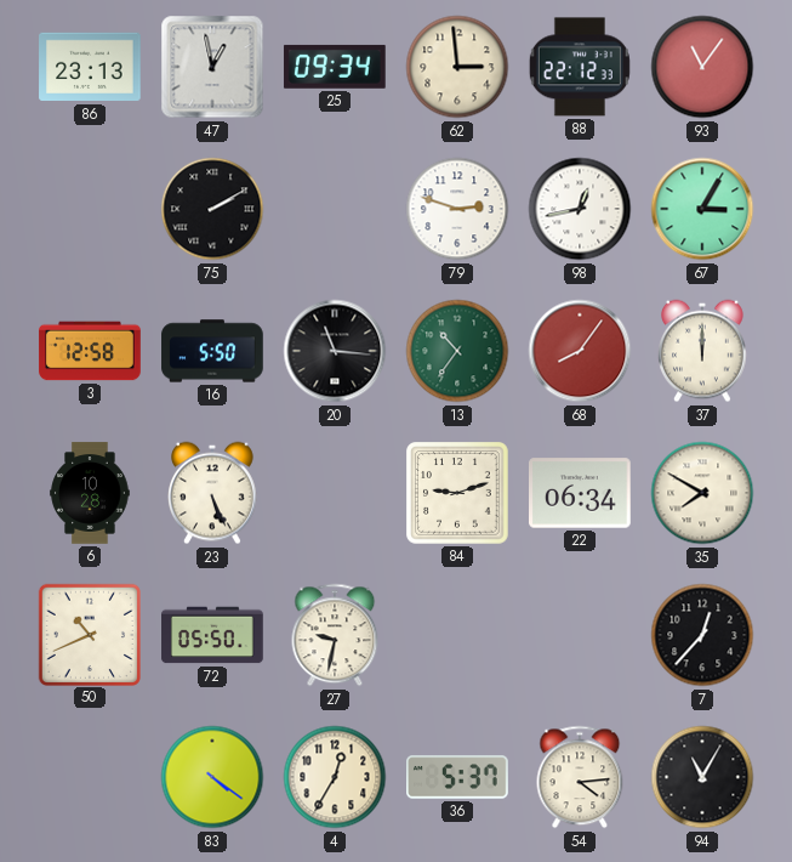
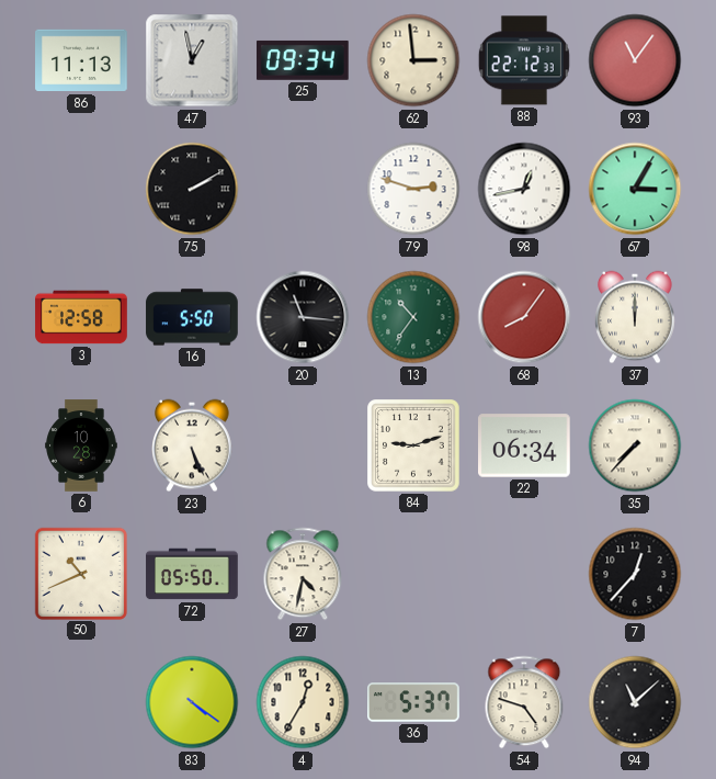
86: 23:13 -> 11:13 (81, 60)
35: 7:50 -> 7:37 (635, 445)
27: 9:32 -> 4:32 (303, 574)
54: 4:14 -> 4:48 (524, 702)
94: 11:05 -> 11:08 (635, 702)
